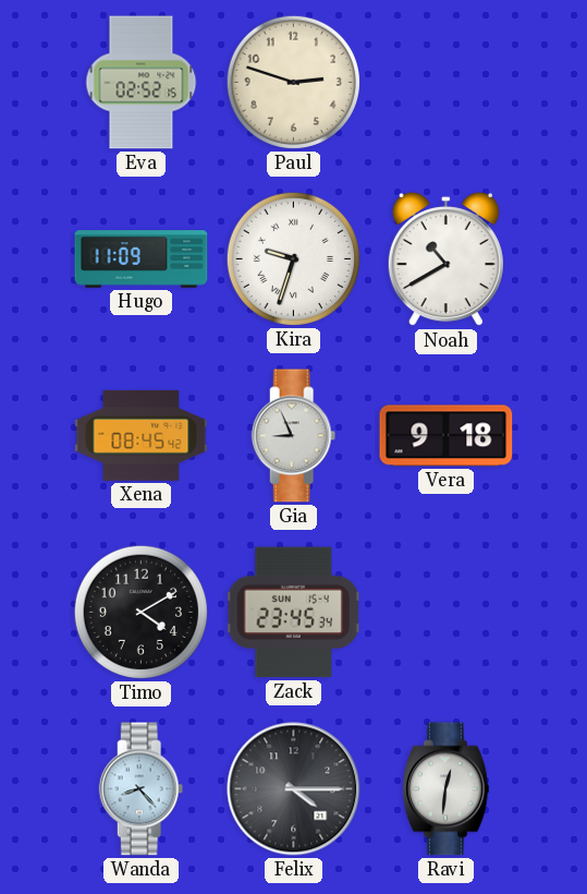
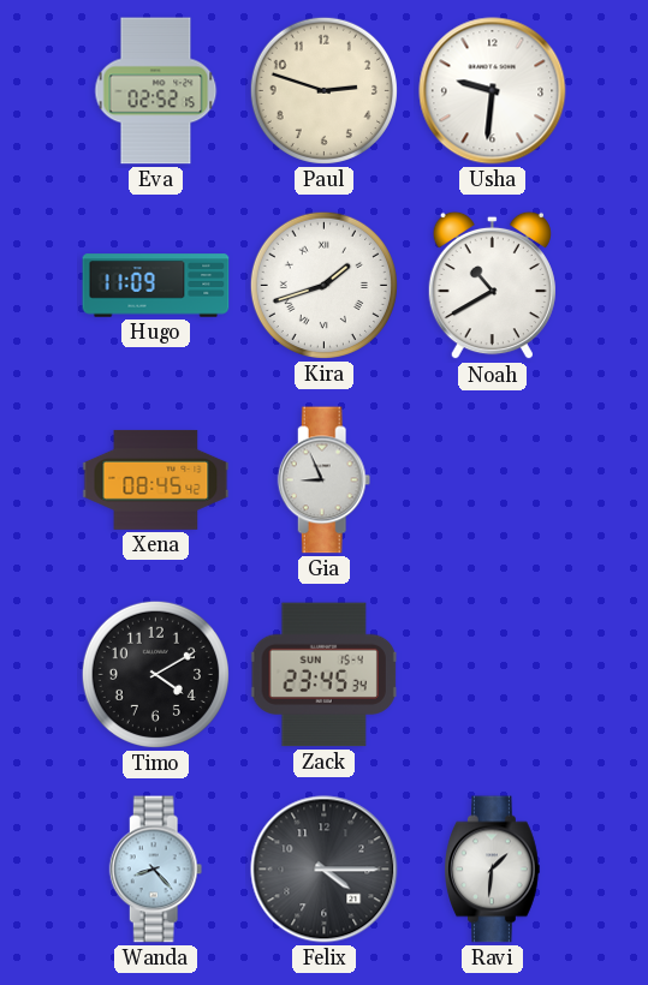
Usha: none -> 9:31 (493, 91)
Kira: 9:33 -> 1:42 (323, 285)
Vera: 9:18 -> none (447, 436)
Ravi: 12:31 -> 1:31 (493, 870)
